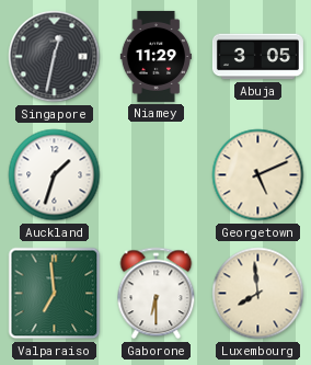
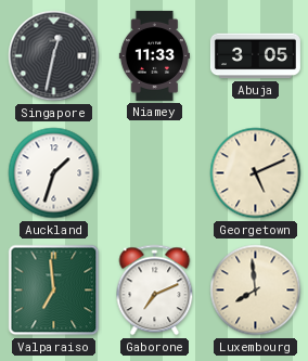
Niamey: 11:29 -> 11:33 (154, 55)
Gaborone: 6:30 -> 7:11 (155, 291)
